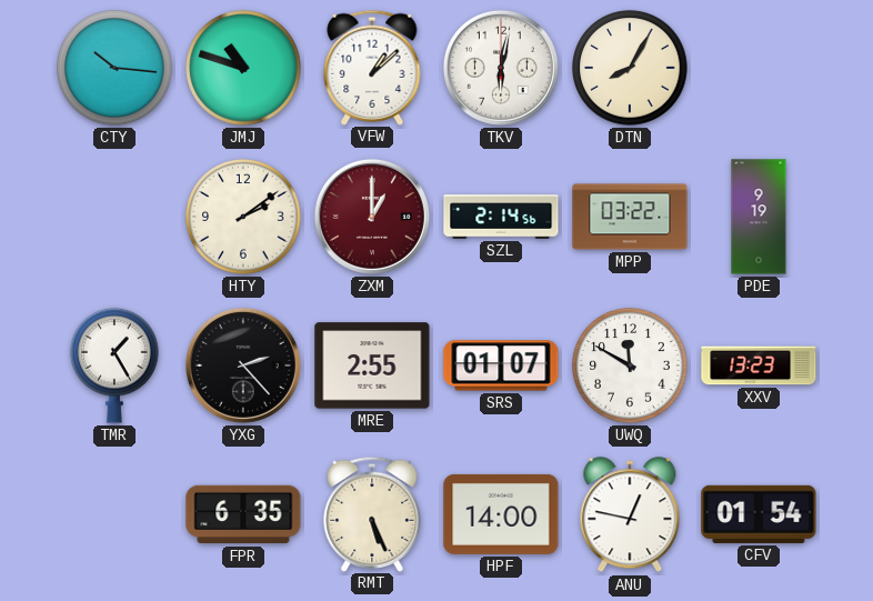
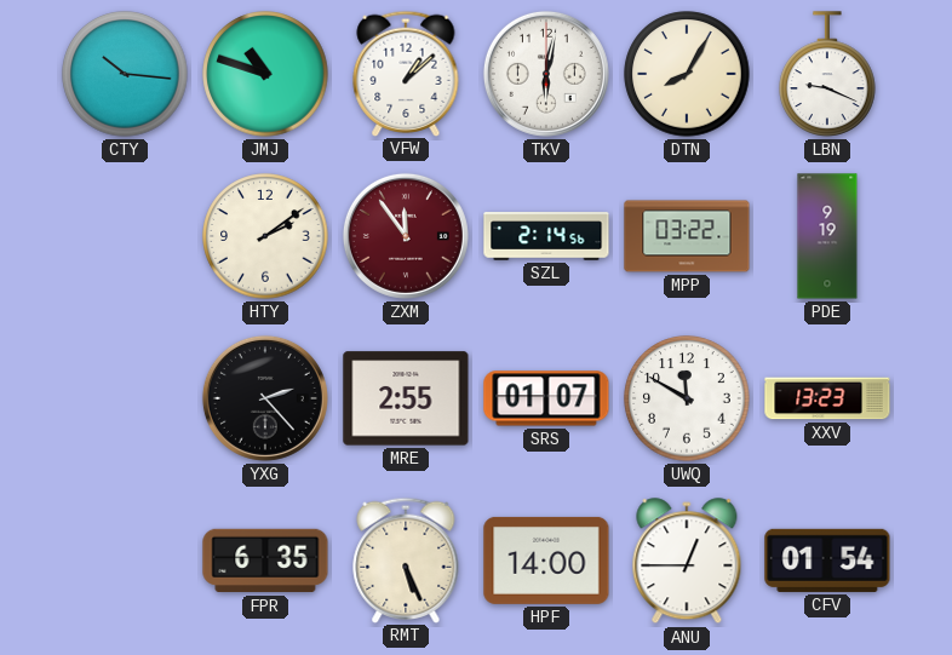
LBN: none -> 9:19 (827, 74)
ZXM: 1:00 -> 11:54 (406, 236)
TMR: 1:25 -> none (114, 365)
ANU: 12:47 -> 12:45 (687, 562)
